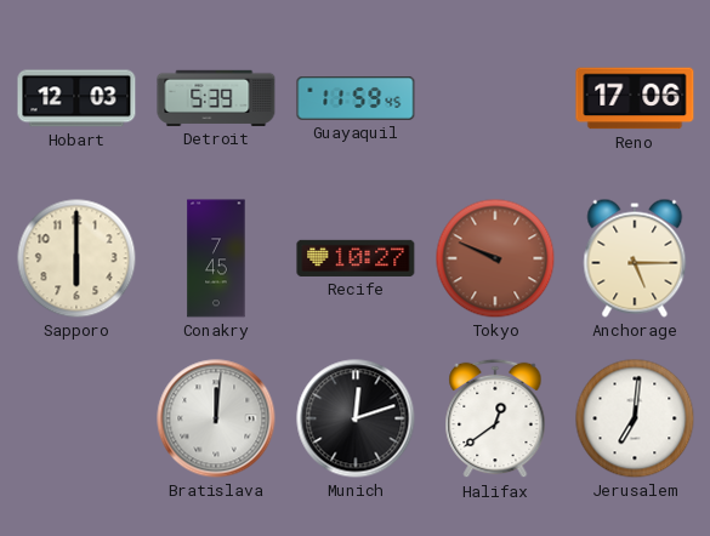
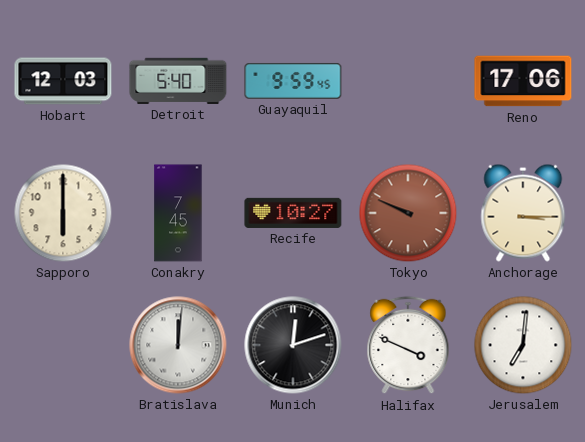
Detroit: 5:39 -> 5:40 (178, 81)
Guayaquil: 11:59 -> 9:59 (293, 81)
Anchorage: 5:15 -> 3:15 (523, 213)
Halifax: 12:39 -> 3:49 (408, 345)
